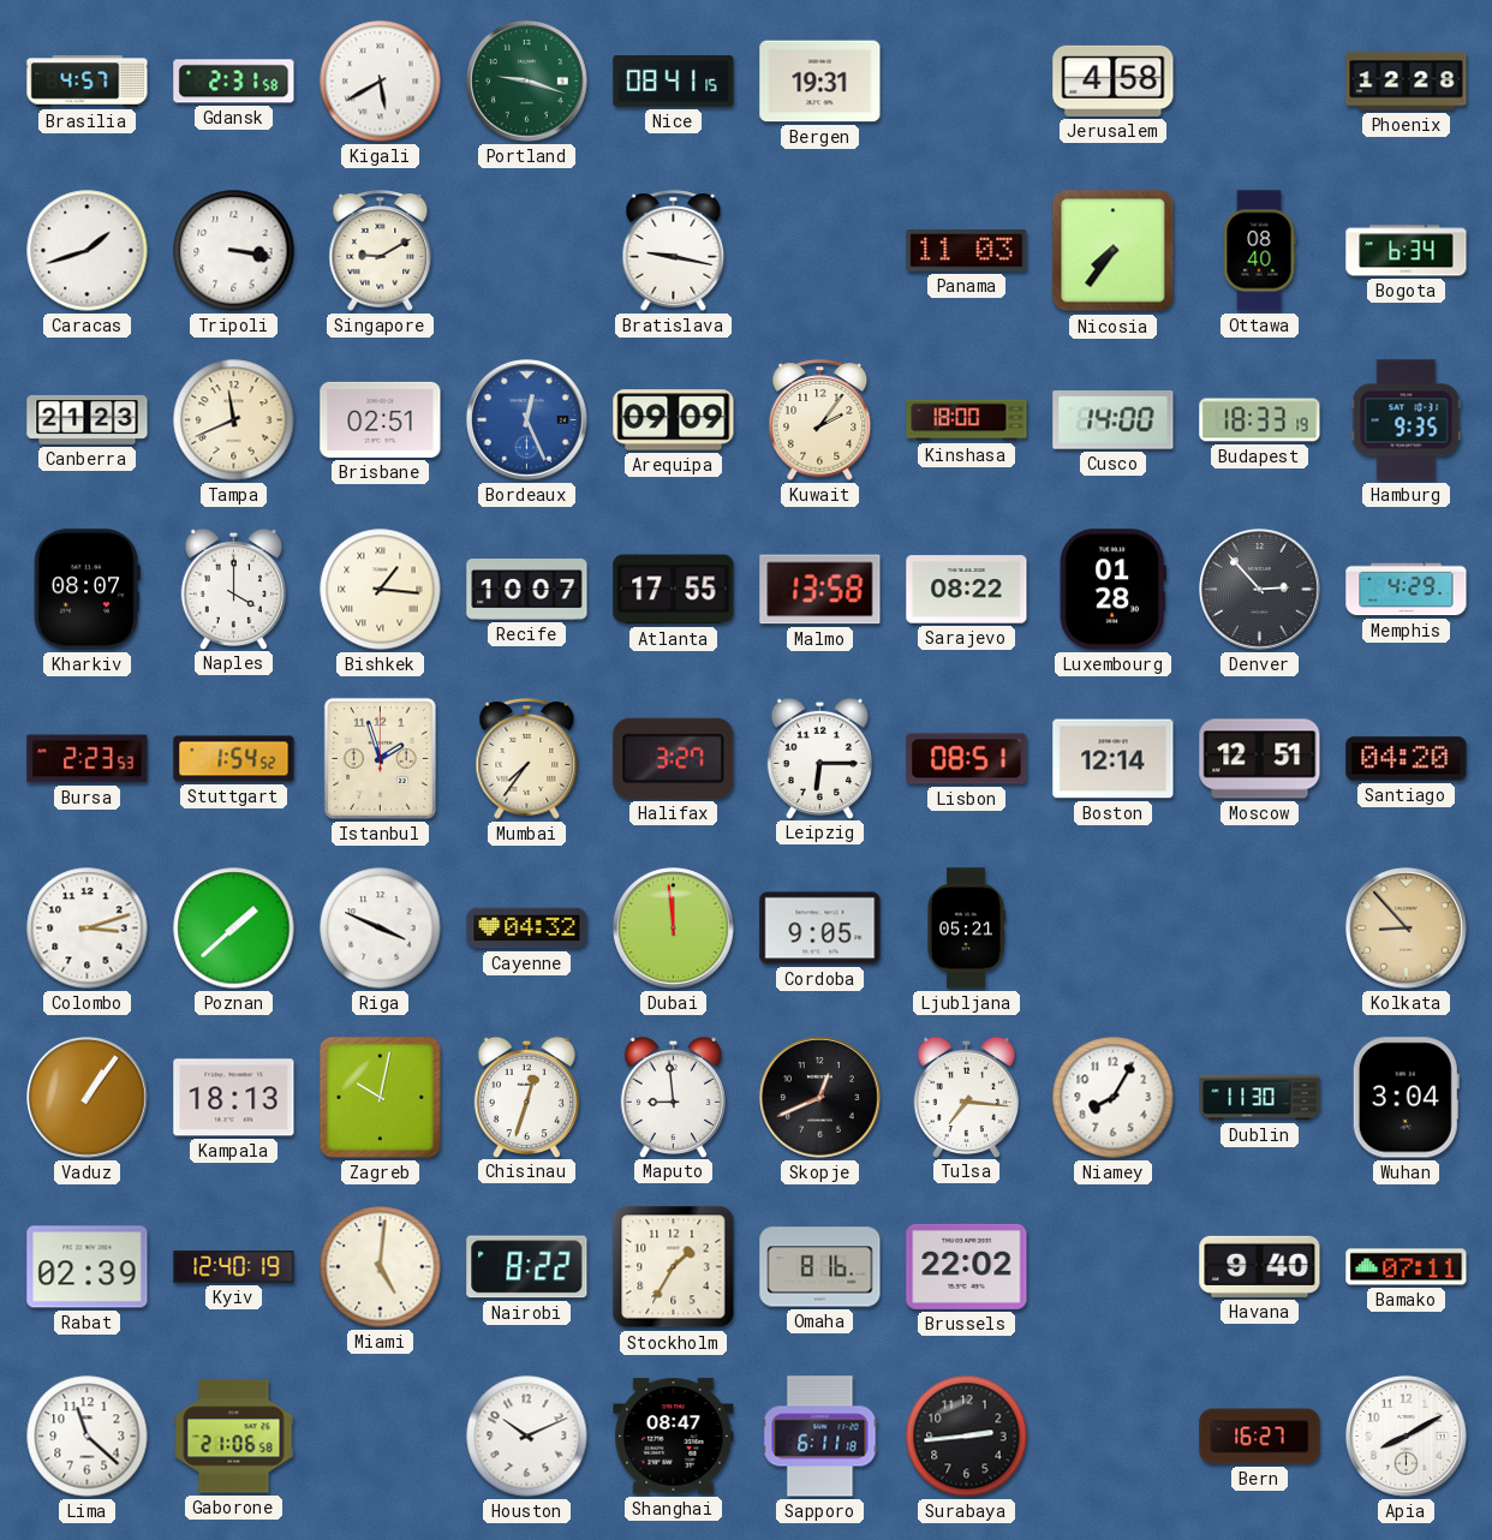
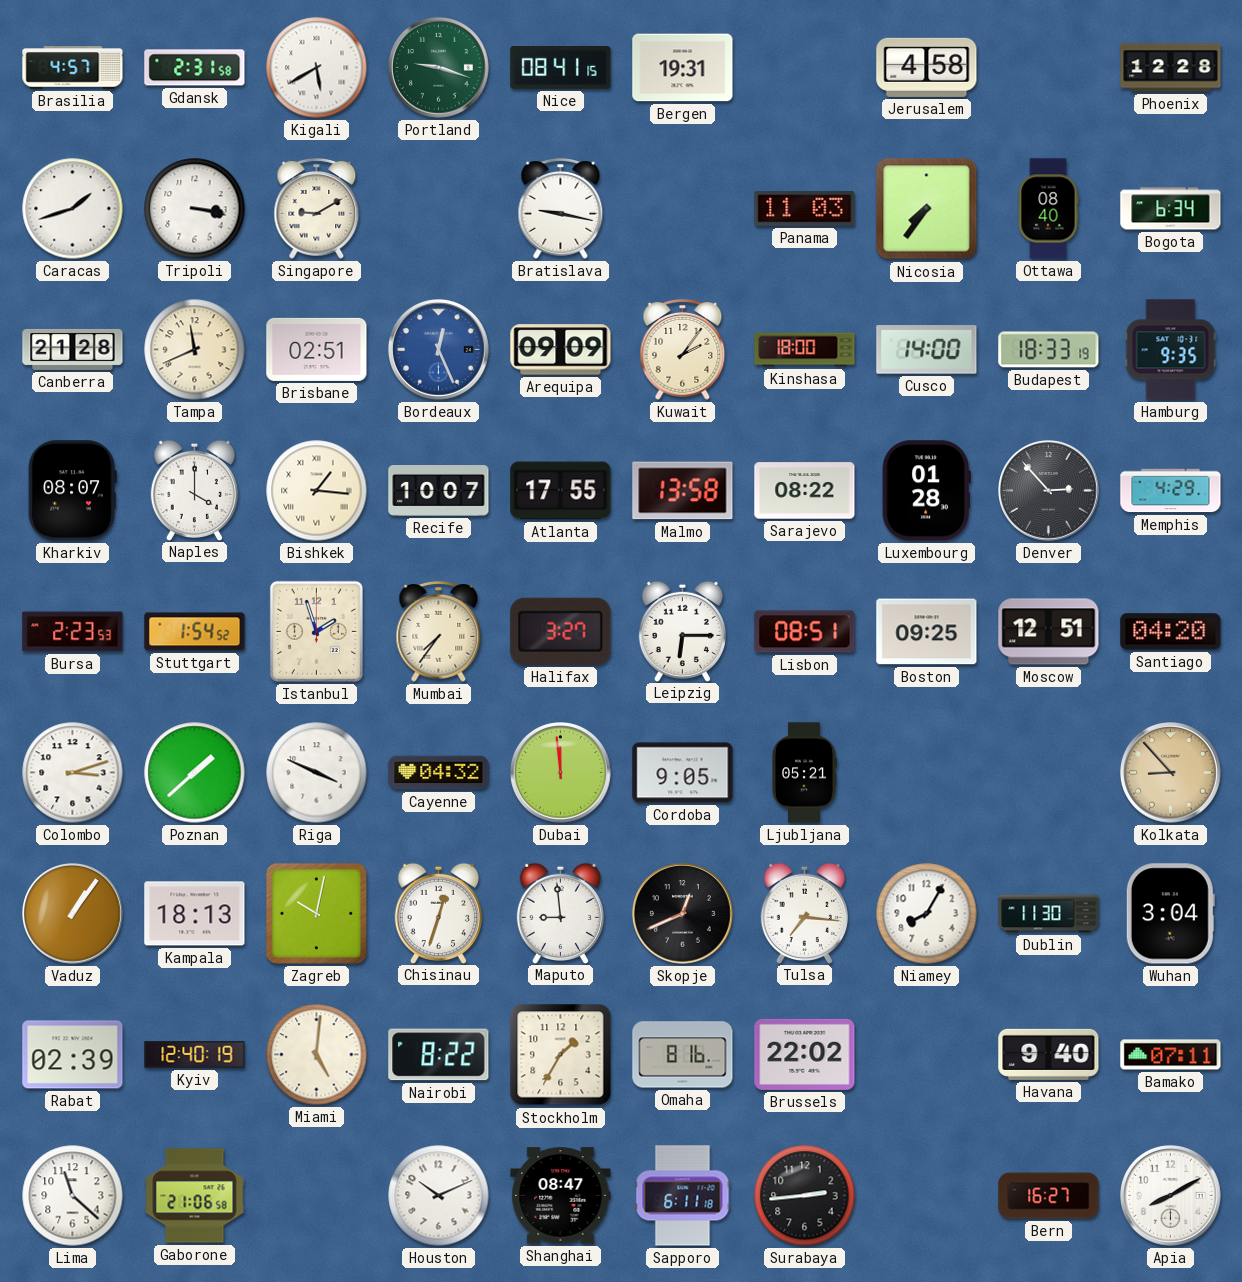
Canberra: 21:23 -> 21:28 (73, 349)
Boston: 12:14 -> 09:25 (927, 632)
